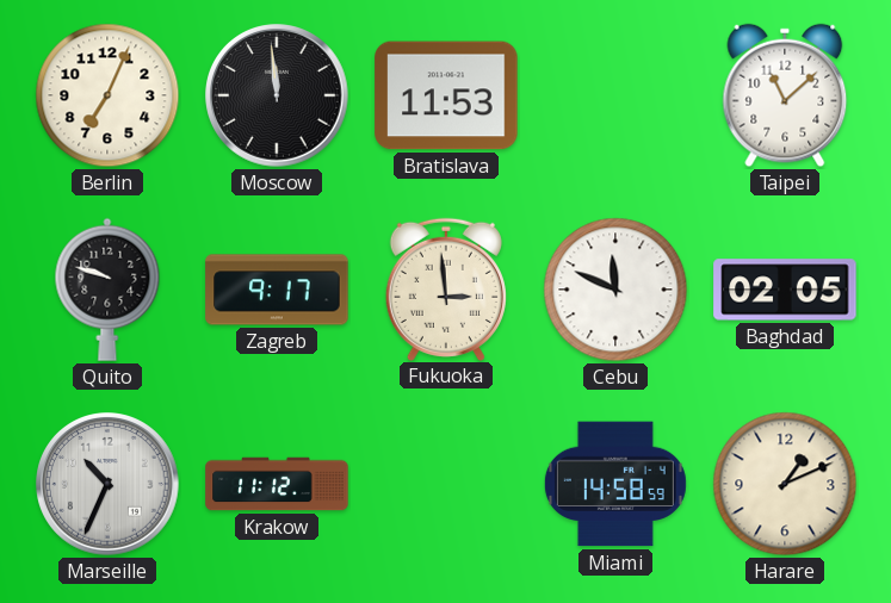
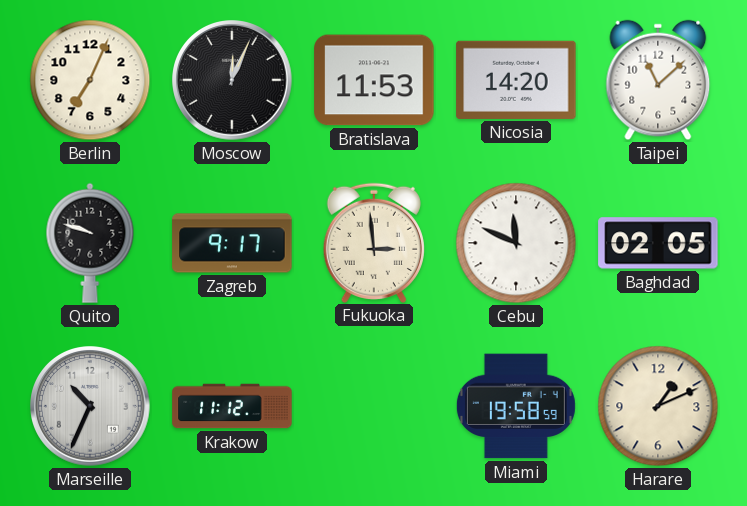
Moscow: 11:59 -> 12:04 (232, 80)
Nicosia: none -> 14:20 (516, 80)
Miami: 14:58 -> 19:58 (516, 406)
